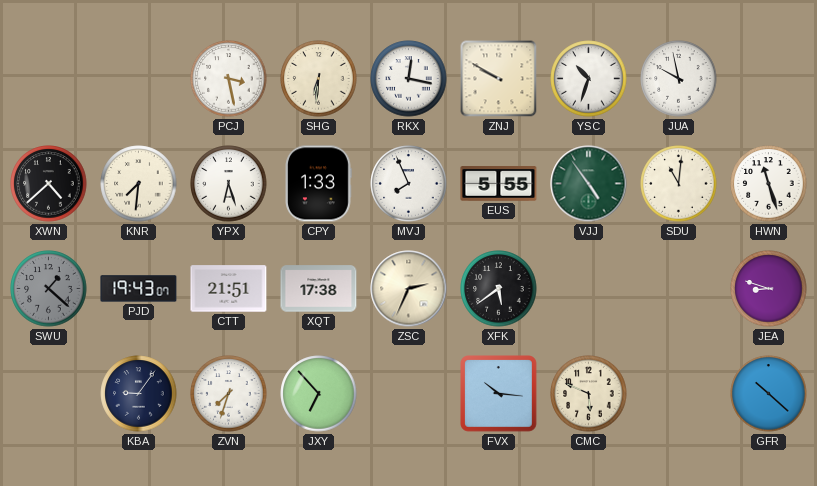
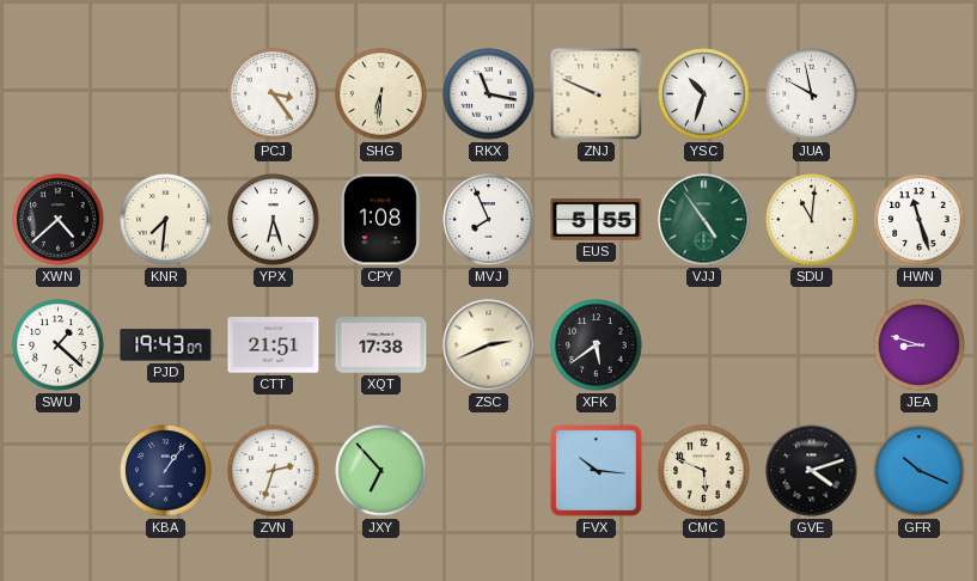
PCJ: 3:28 -> 3:24 (274, 94)
RKX: 12:17 -> 11:17 (489, 94)
ZNJ: 9:50 -> 9:49 (597, 94)
CPY: 1:33 -> 1:08 (380, 220)
SWU dial: grey -> white (59, 345)
ZSC: 2:34 -> 2:41 (489, 345)
KBA: 9:06 -> 1:06 (166, 471)
ZVN: 7:33 -> 2:33 (274, 471)
GVE: none -> 4:12 (812, 471)
GFR: 10:22 -> 10:19 (920, 471)
